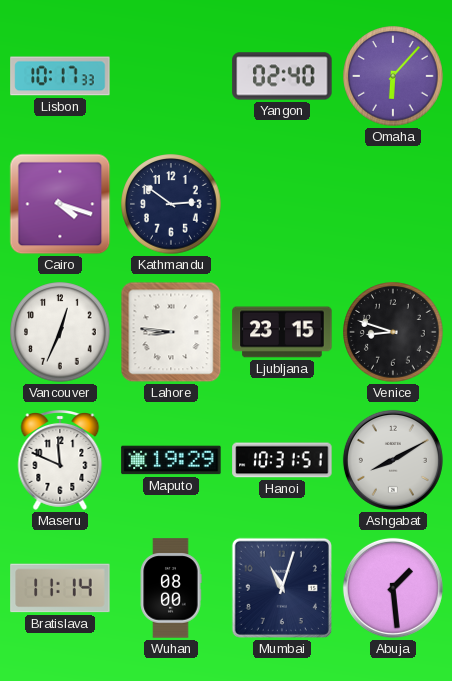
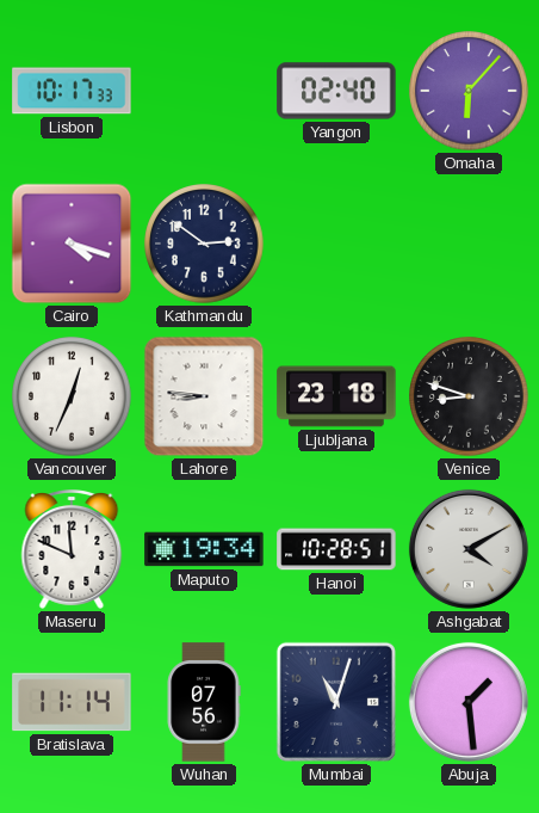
Ljubljana: 23:15 -> 23:18 (336, 396)
Maputo: 19:29 -> 19:34 (204, 549)
Hanoi: 10:31 -> 10:28 (336, 549)
Ashgabat: 8:10 -> 4:10 (469, 549)
Wuhan: 08:00 -> 07:56 (204, 702)
